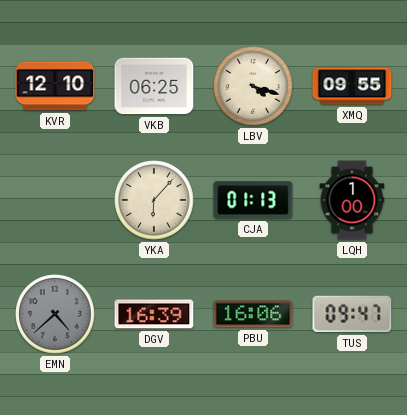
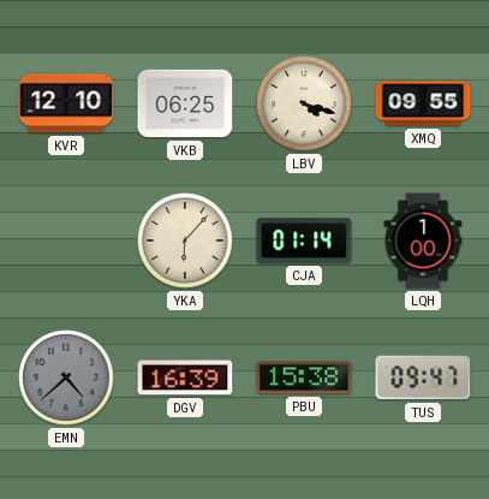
CJA: 01:13 -> 01:14 (304, 240)
PBU: 16:06 -> 15:38 (304, 378)
